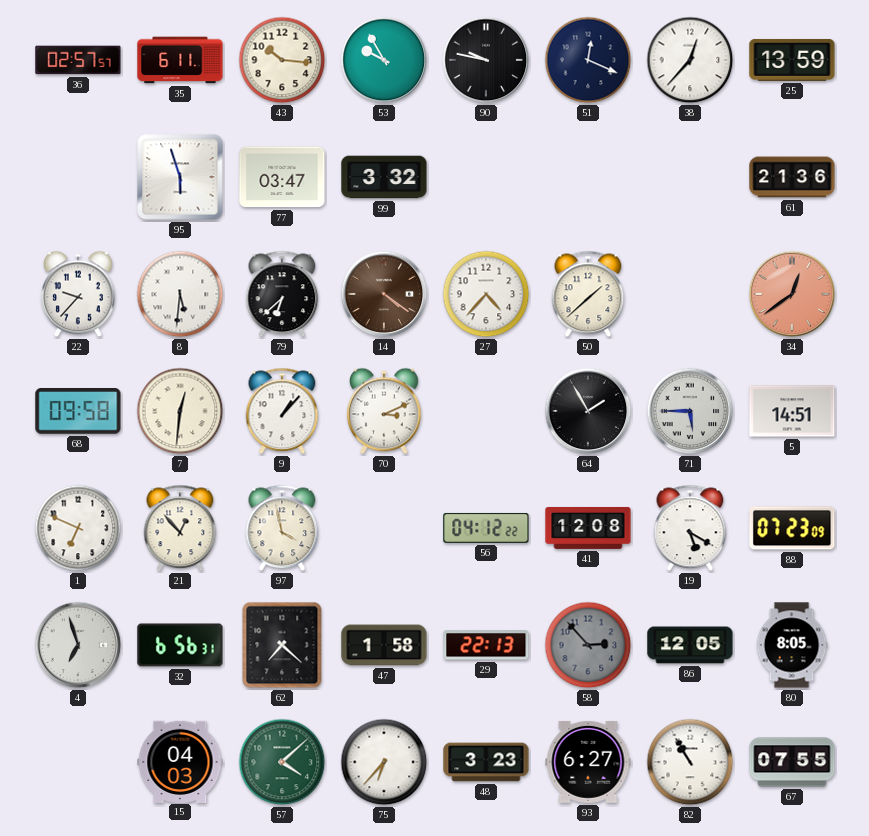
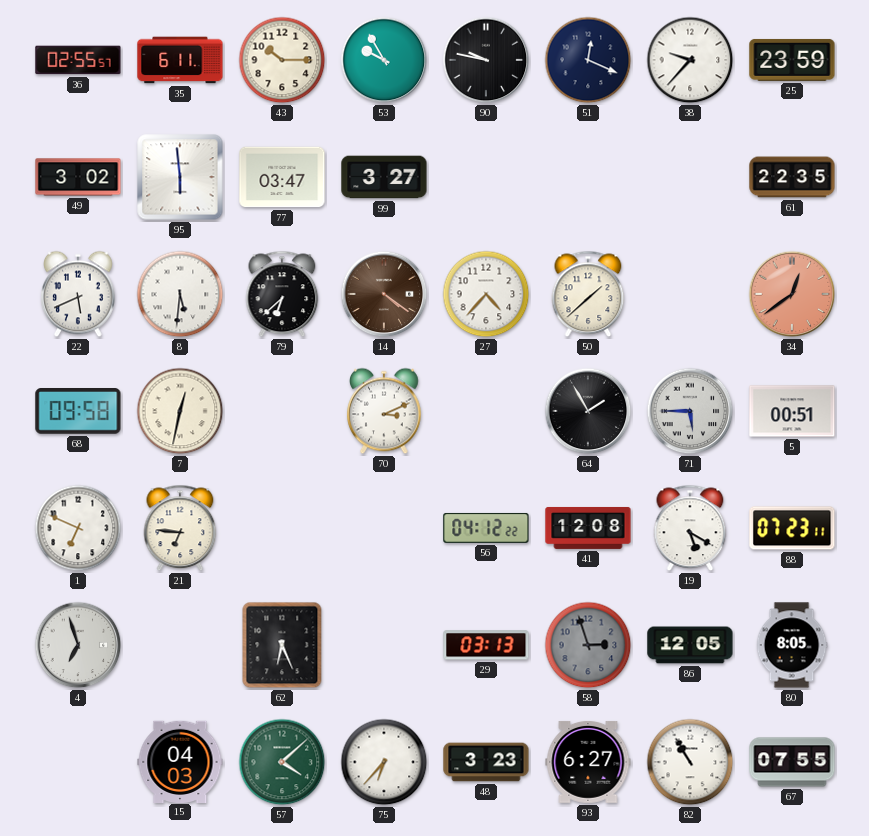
36: 02:57 -> 02:55 (78, 60)
43: 10:16 -> 10:15 (282, 60)
38: 12:37 -> 9:37 (690, 60)
25: 13:59 -> 23:59 (792, 60)
49: none -> 3:02 (78, 177)
95: 5:57 -> 5:59 (180, 177)
99: 3:32 -> 3:27 (384, 177)
61: 21:36 -> 22:35 (792, 177)
22: 9:37 -> 5:41 (78, 294)
7: 12:31 -> 12:32 (180, 411)
9: 1:07 -> none (282, 411)
5: 14:51 -> 00:51 (792, 411)
21: 12:53 -> 6:46 (180, 528)
97: 3:58 -> none (282, 528)
88: 07:23:09 -> 07:23:11 (792, 528)
32: 6:56 -> none (180, 645)
62: 7:22 -> 6:26 (282, 645)
47: 1:58 -> none (384, 645)
29: 22:13 -> 03:13 (486, 645)
58: 2:53 -> 2:57 (588, 645)
